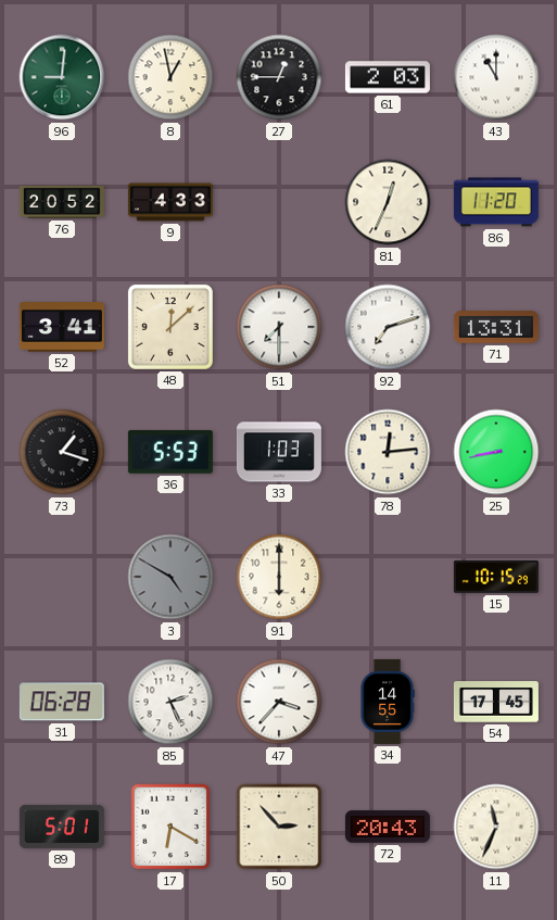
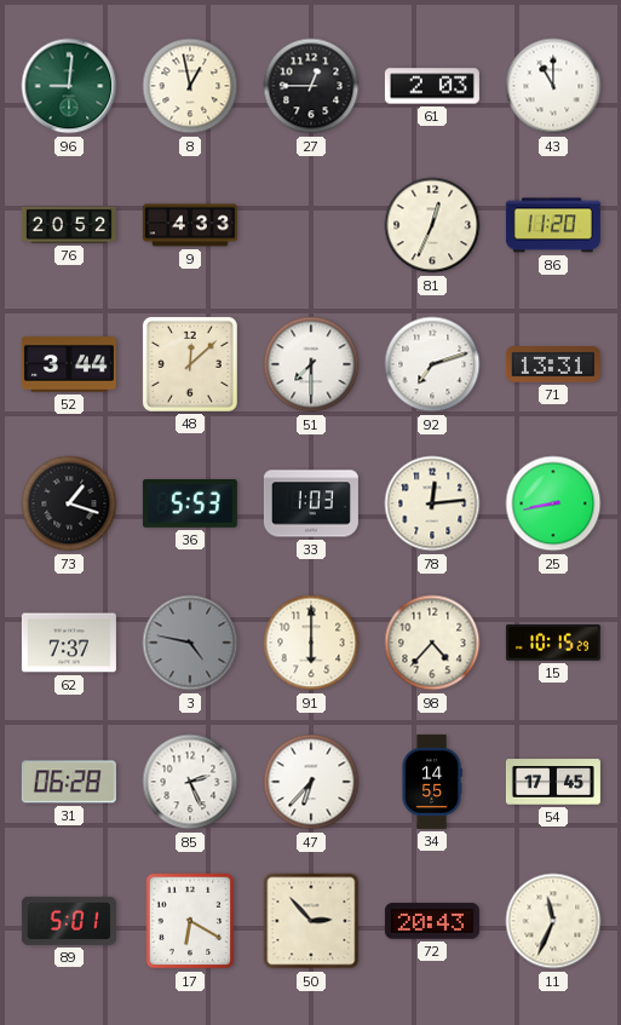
52: 3:41 -> 3:44 (69, 364)
62: none -> 7:37 (69, 643)
3: 4:50 -> 4:47 (190, 643)
98: none -> 4:37 (432, 643)
47: 3:37 -> 6:37 (311, 782)
